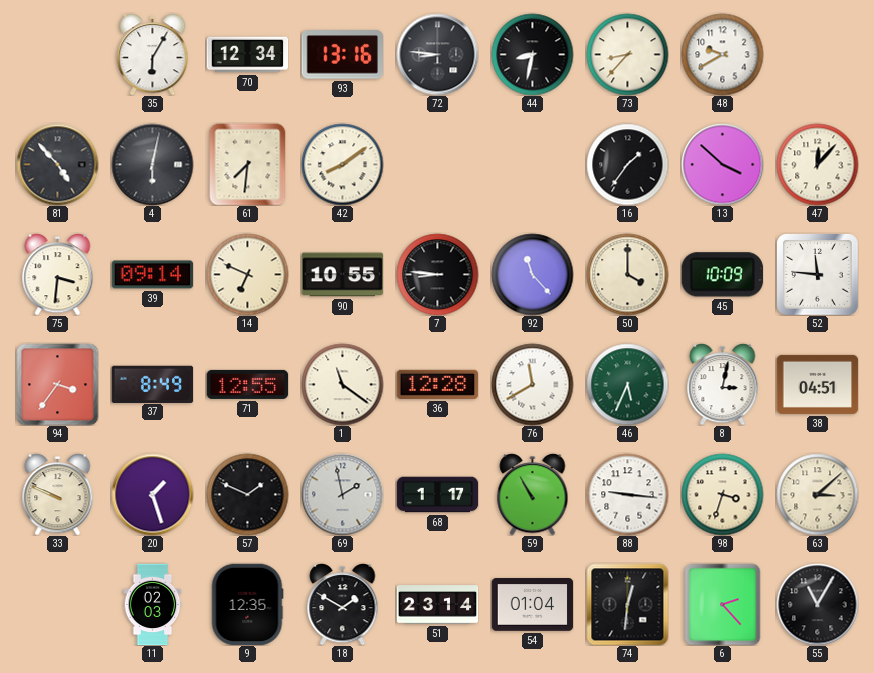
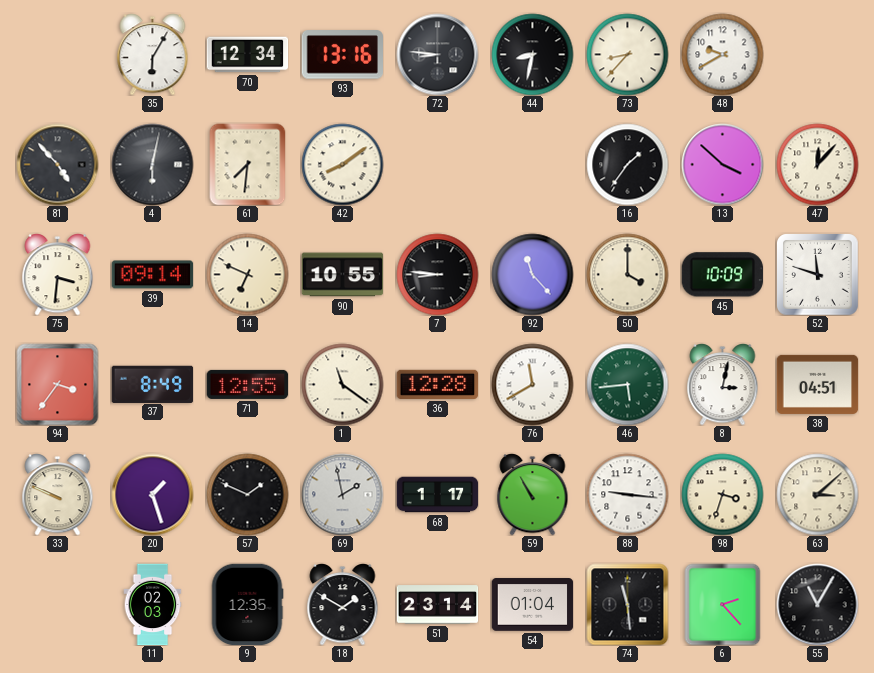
52: 11:46 -> 11:48 (818, 275)
46: 5:34 -> 5:44 (627, 384)
74: 12:31 -> 11:29 (627, 604)
